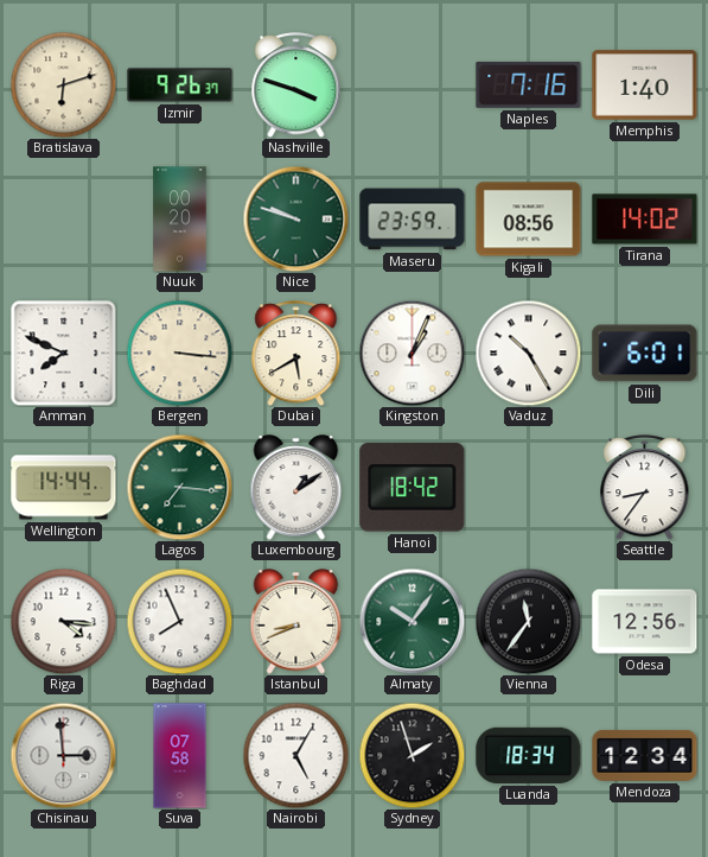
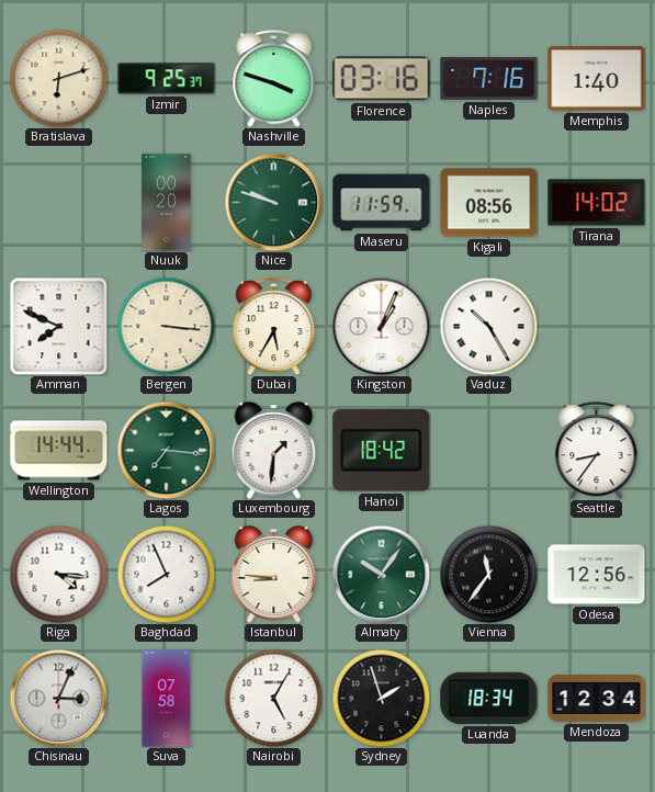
Izmir: 9:26 -> 9:25 (167, 79)
Florence: none -> 03:16 (382, 79)
Maseru: 23:59 -> 11:59 (382, 203)
Dubai: 5:40 -> 5:35 (274, 327)
Dili: 6:01 -> none (645, 354)
Luxembourg: 1:09 -> 1:31 (274, 451)
Istanbul: 8:41 -> 8:46 (274, 575)
Chisinau: 2:59 -> 3:04 (58, 698)
